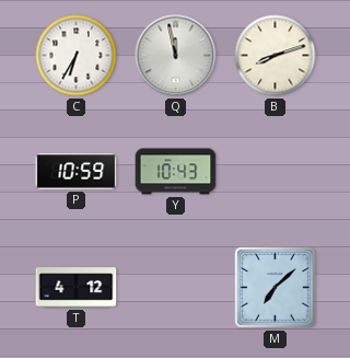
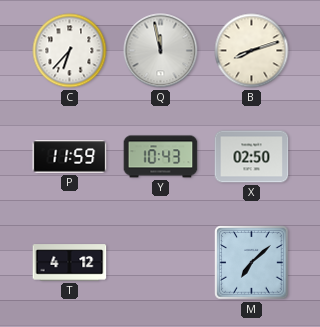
C: 6:35 -> 6:37 (70, 51)
P: 10:59 -> 11:59 (70, 157)
X: none -> 02:50 (252, 157)
